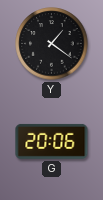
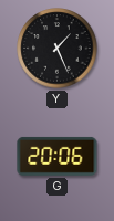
Y: 1:21 -> 1:26 (58, 49)
